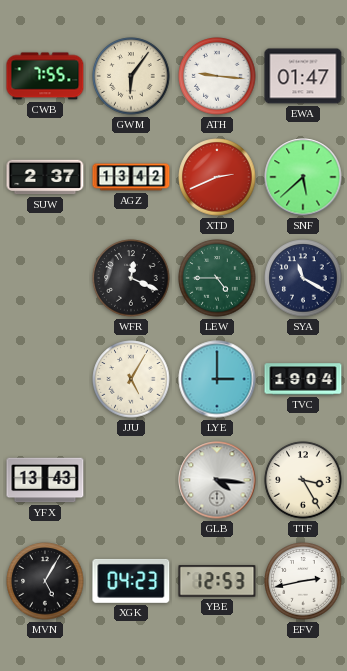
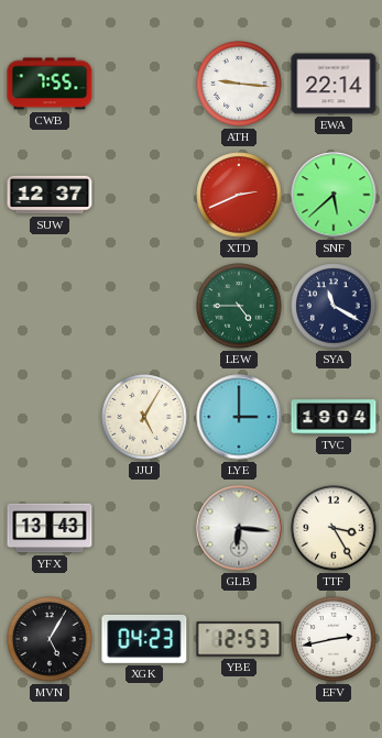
GWM: 6:06 -> none (131, 76)
EWA: 01:47 -> 22:14 (334, 84)
SUW: 2:37 -> 12:37 (50, 195)
AGZ: 13:42 -> none (131, 177)
WFR: 12:19 -> none (131, 278)
GLB: 4:16 -> 6:16 (239, 528)
